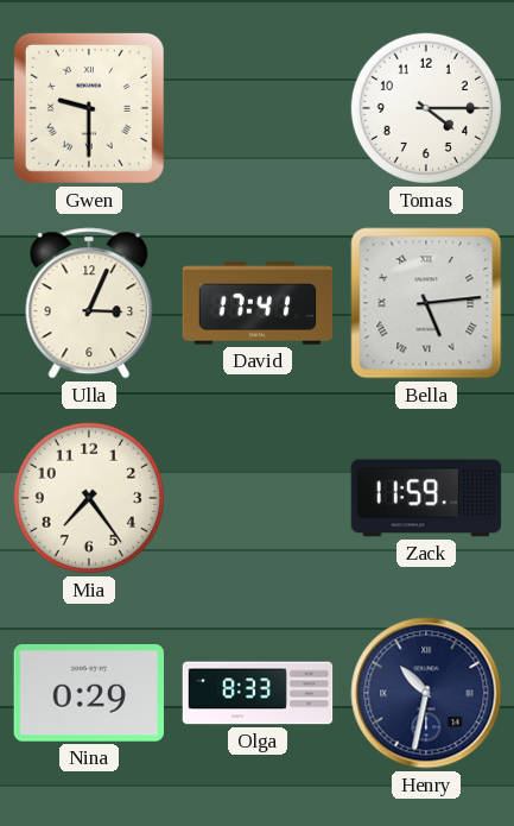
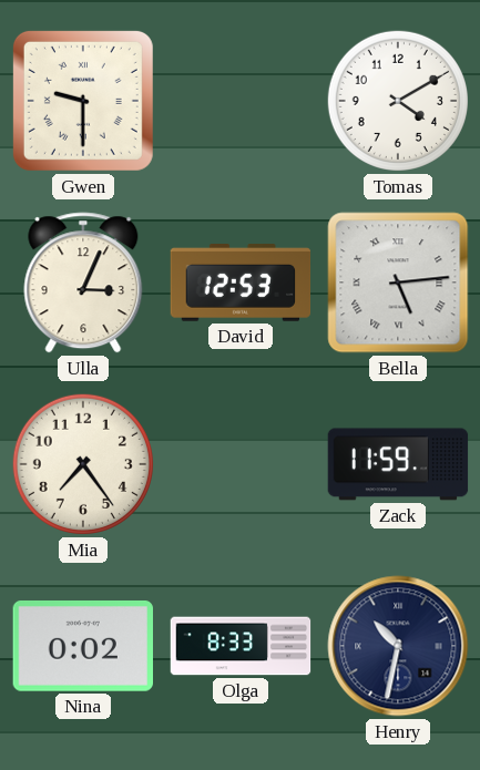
Tomas: 4:15 -> 4:10 (398, 101)
David: 17:41 -> 12:53 (241, 283)
Nina: 0:29 -> 0:02 (82, 647)
